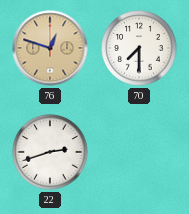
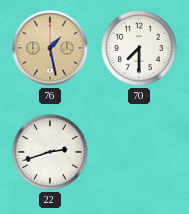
76: 12:48 -> 1:28 (50, 48)
